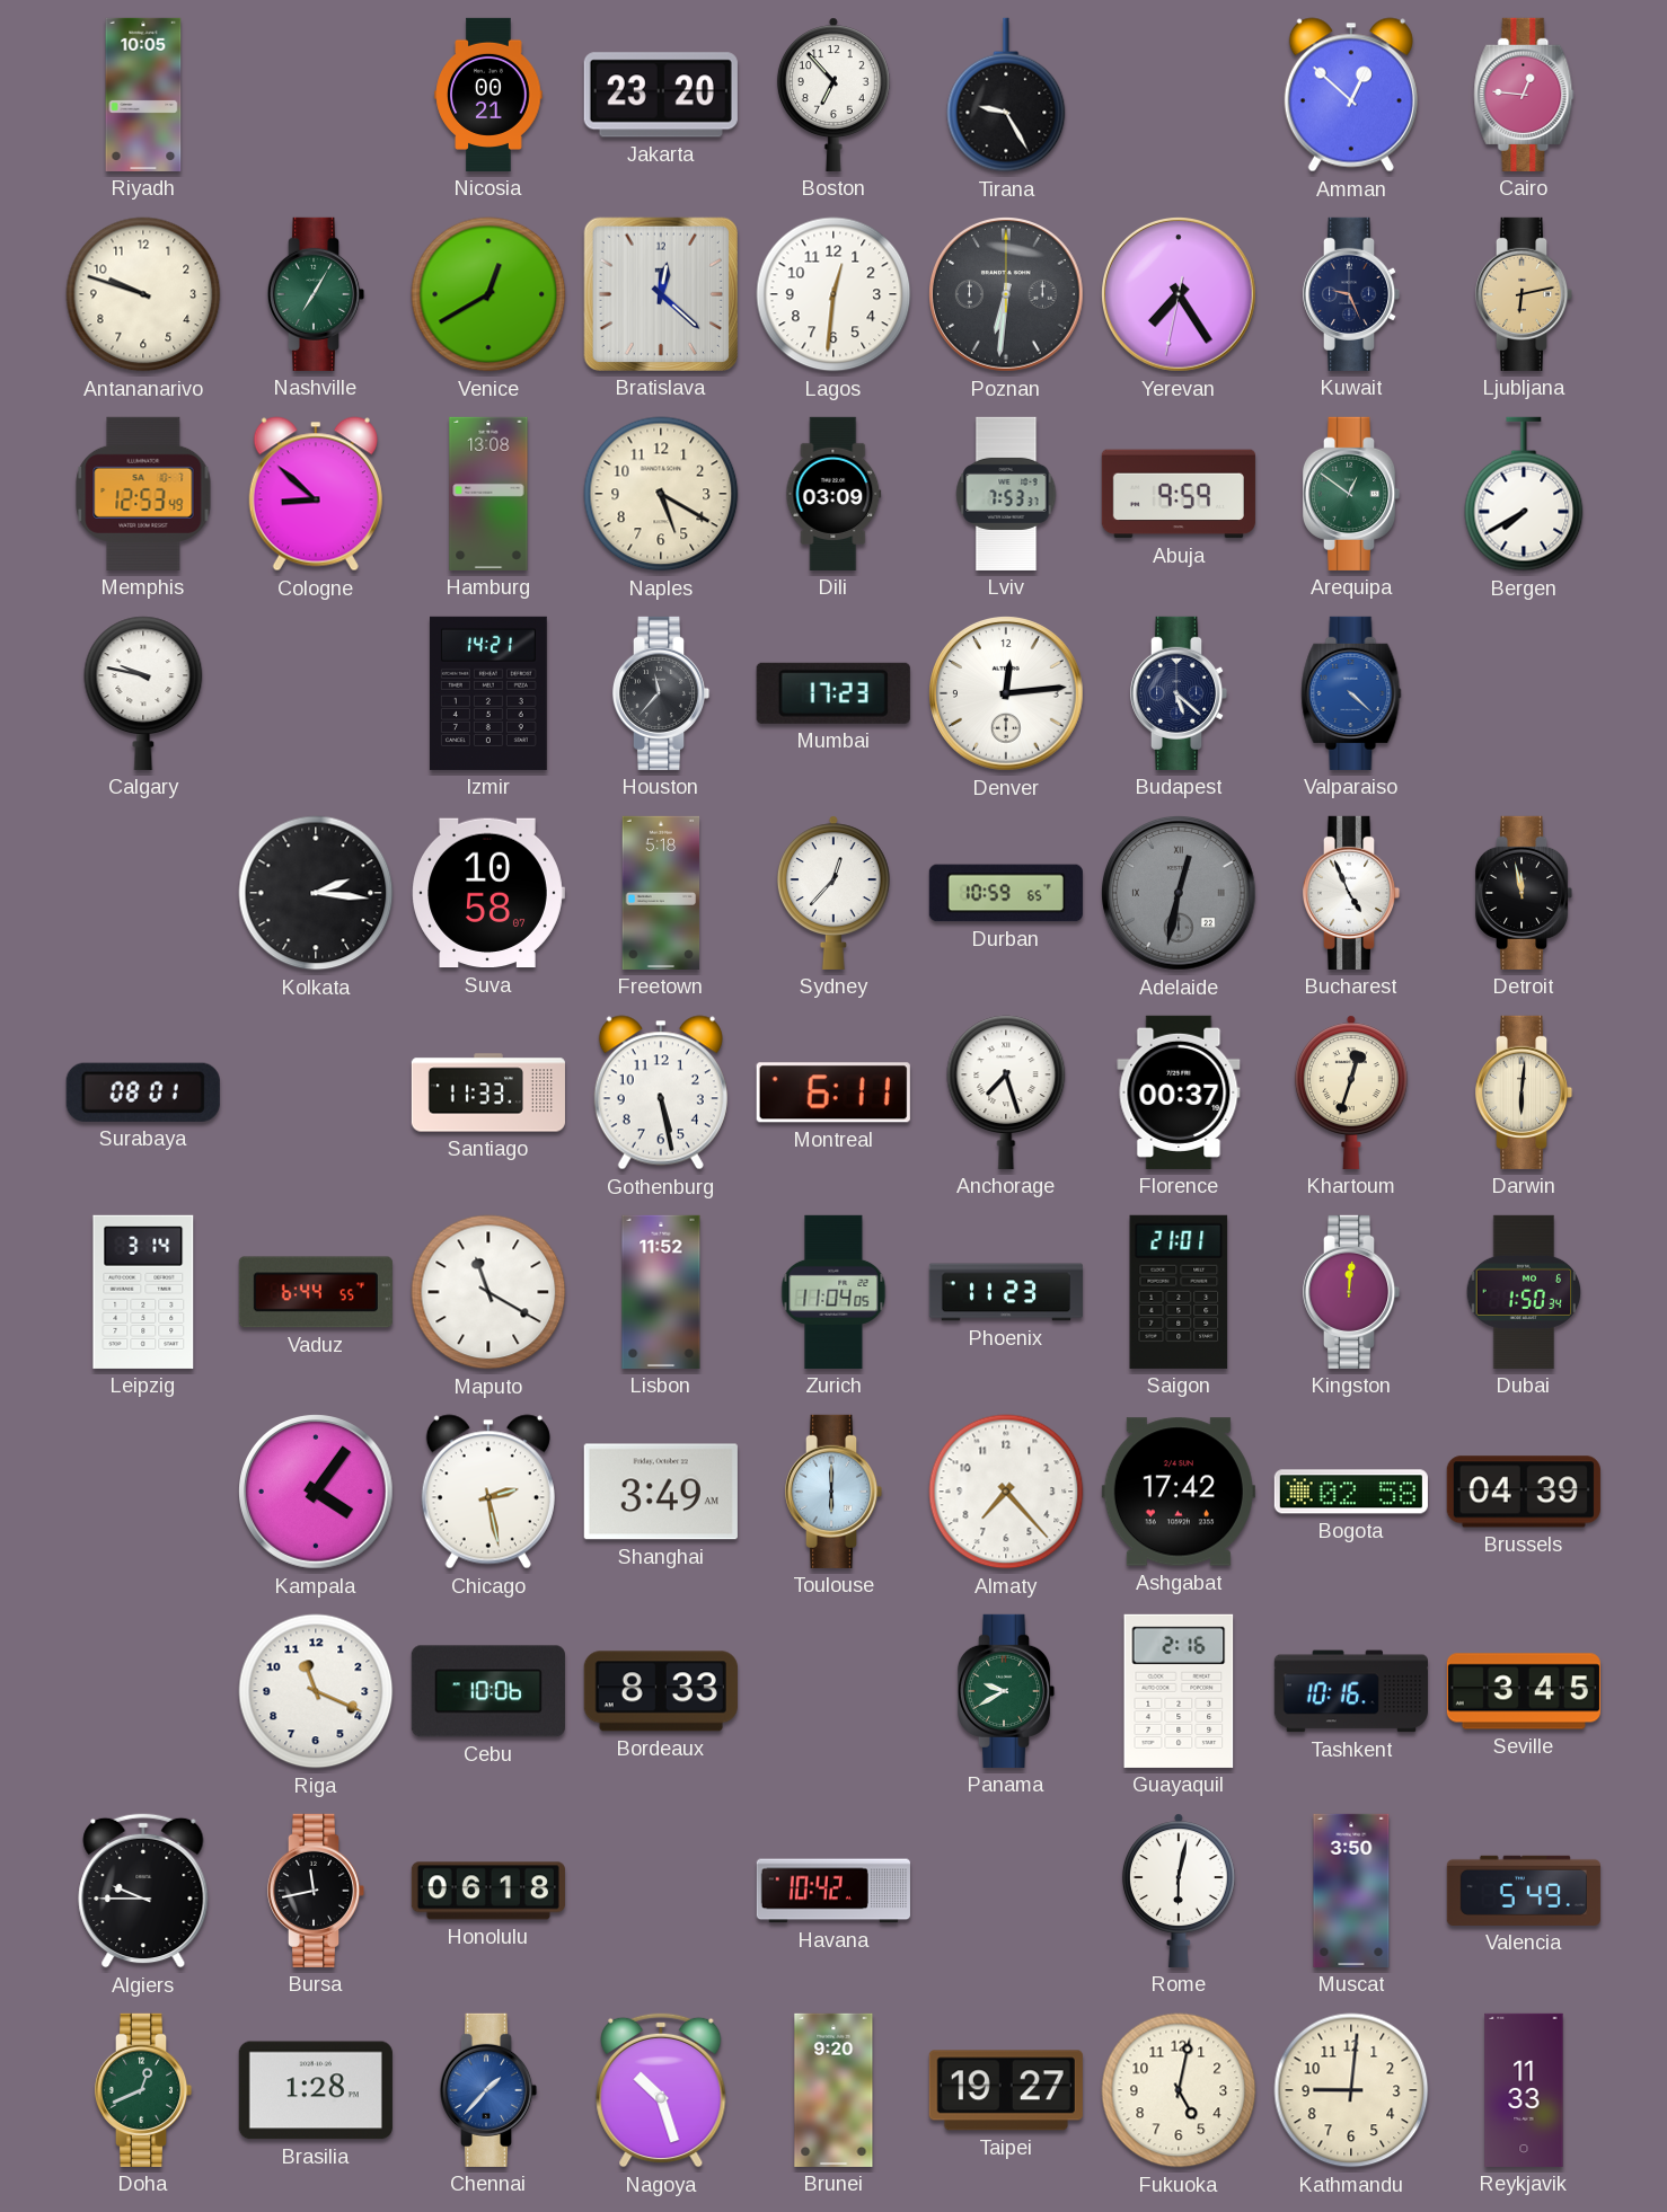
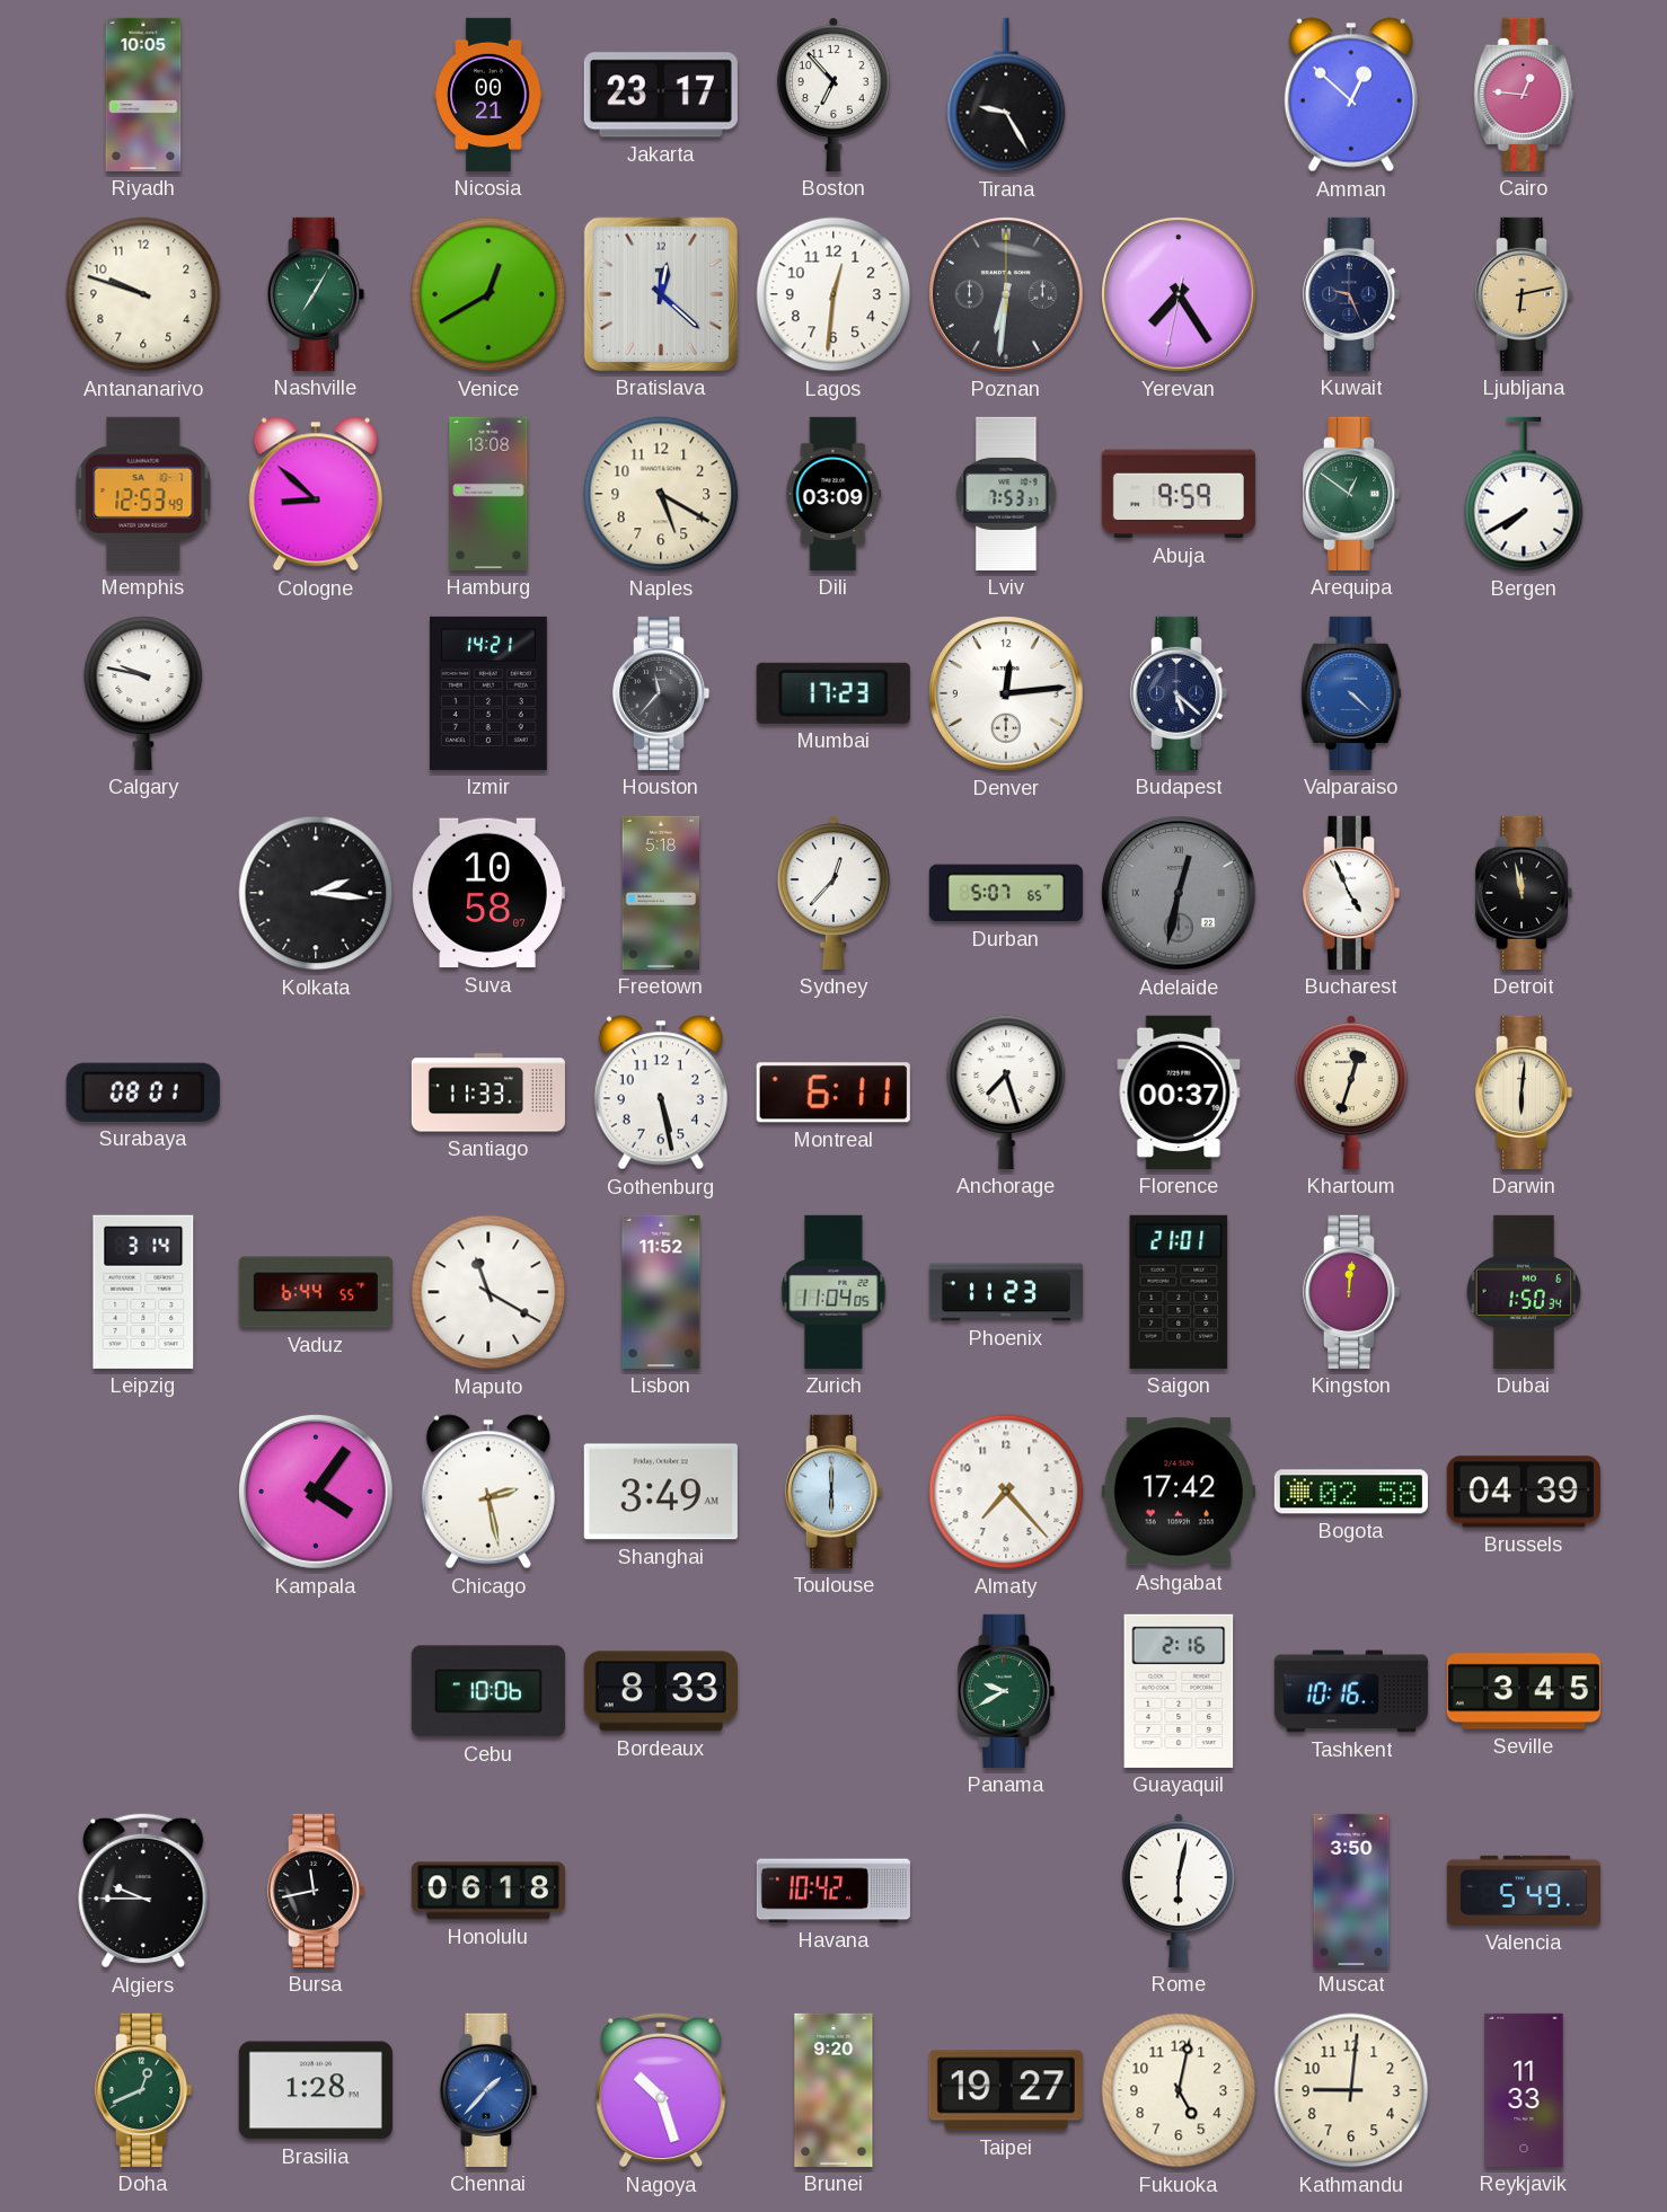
Jakarta: 23:20 -> 23:17 (661, 95)
Durban: 10:59 -> 5:07 (1006, 893)
Riga: 11:19 -> none (316, 1691)
